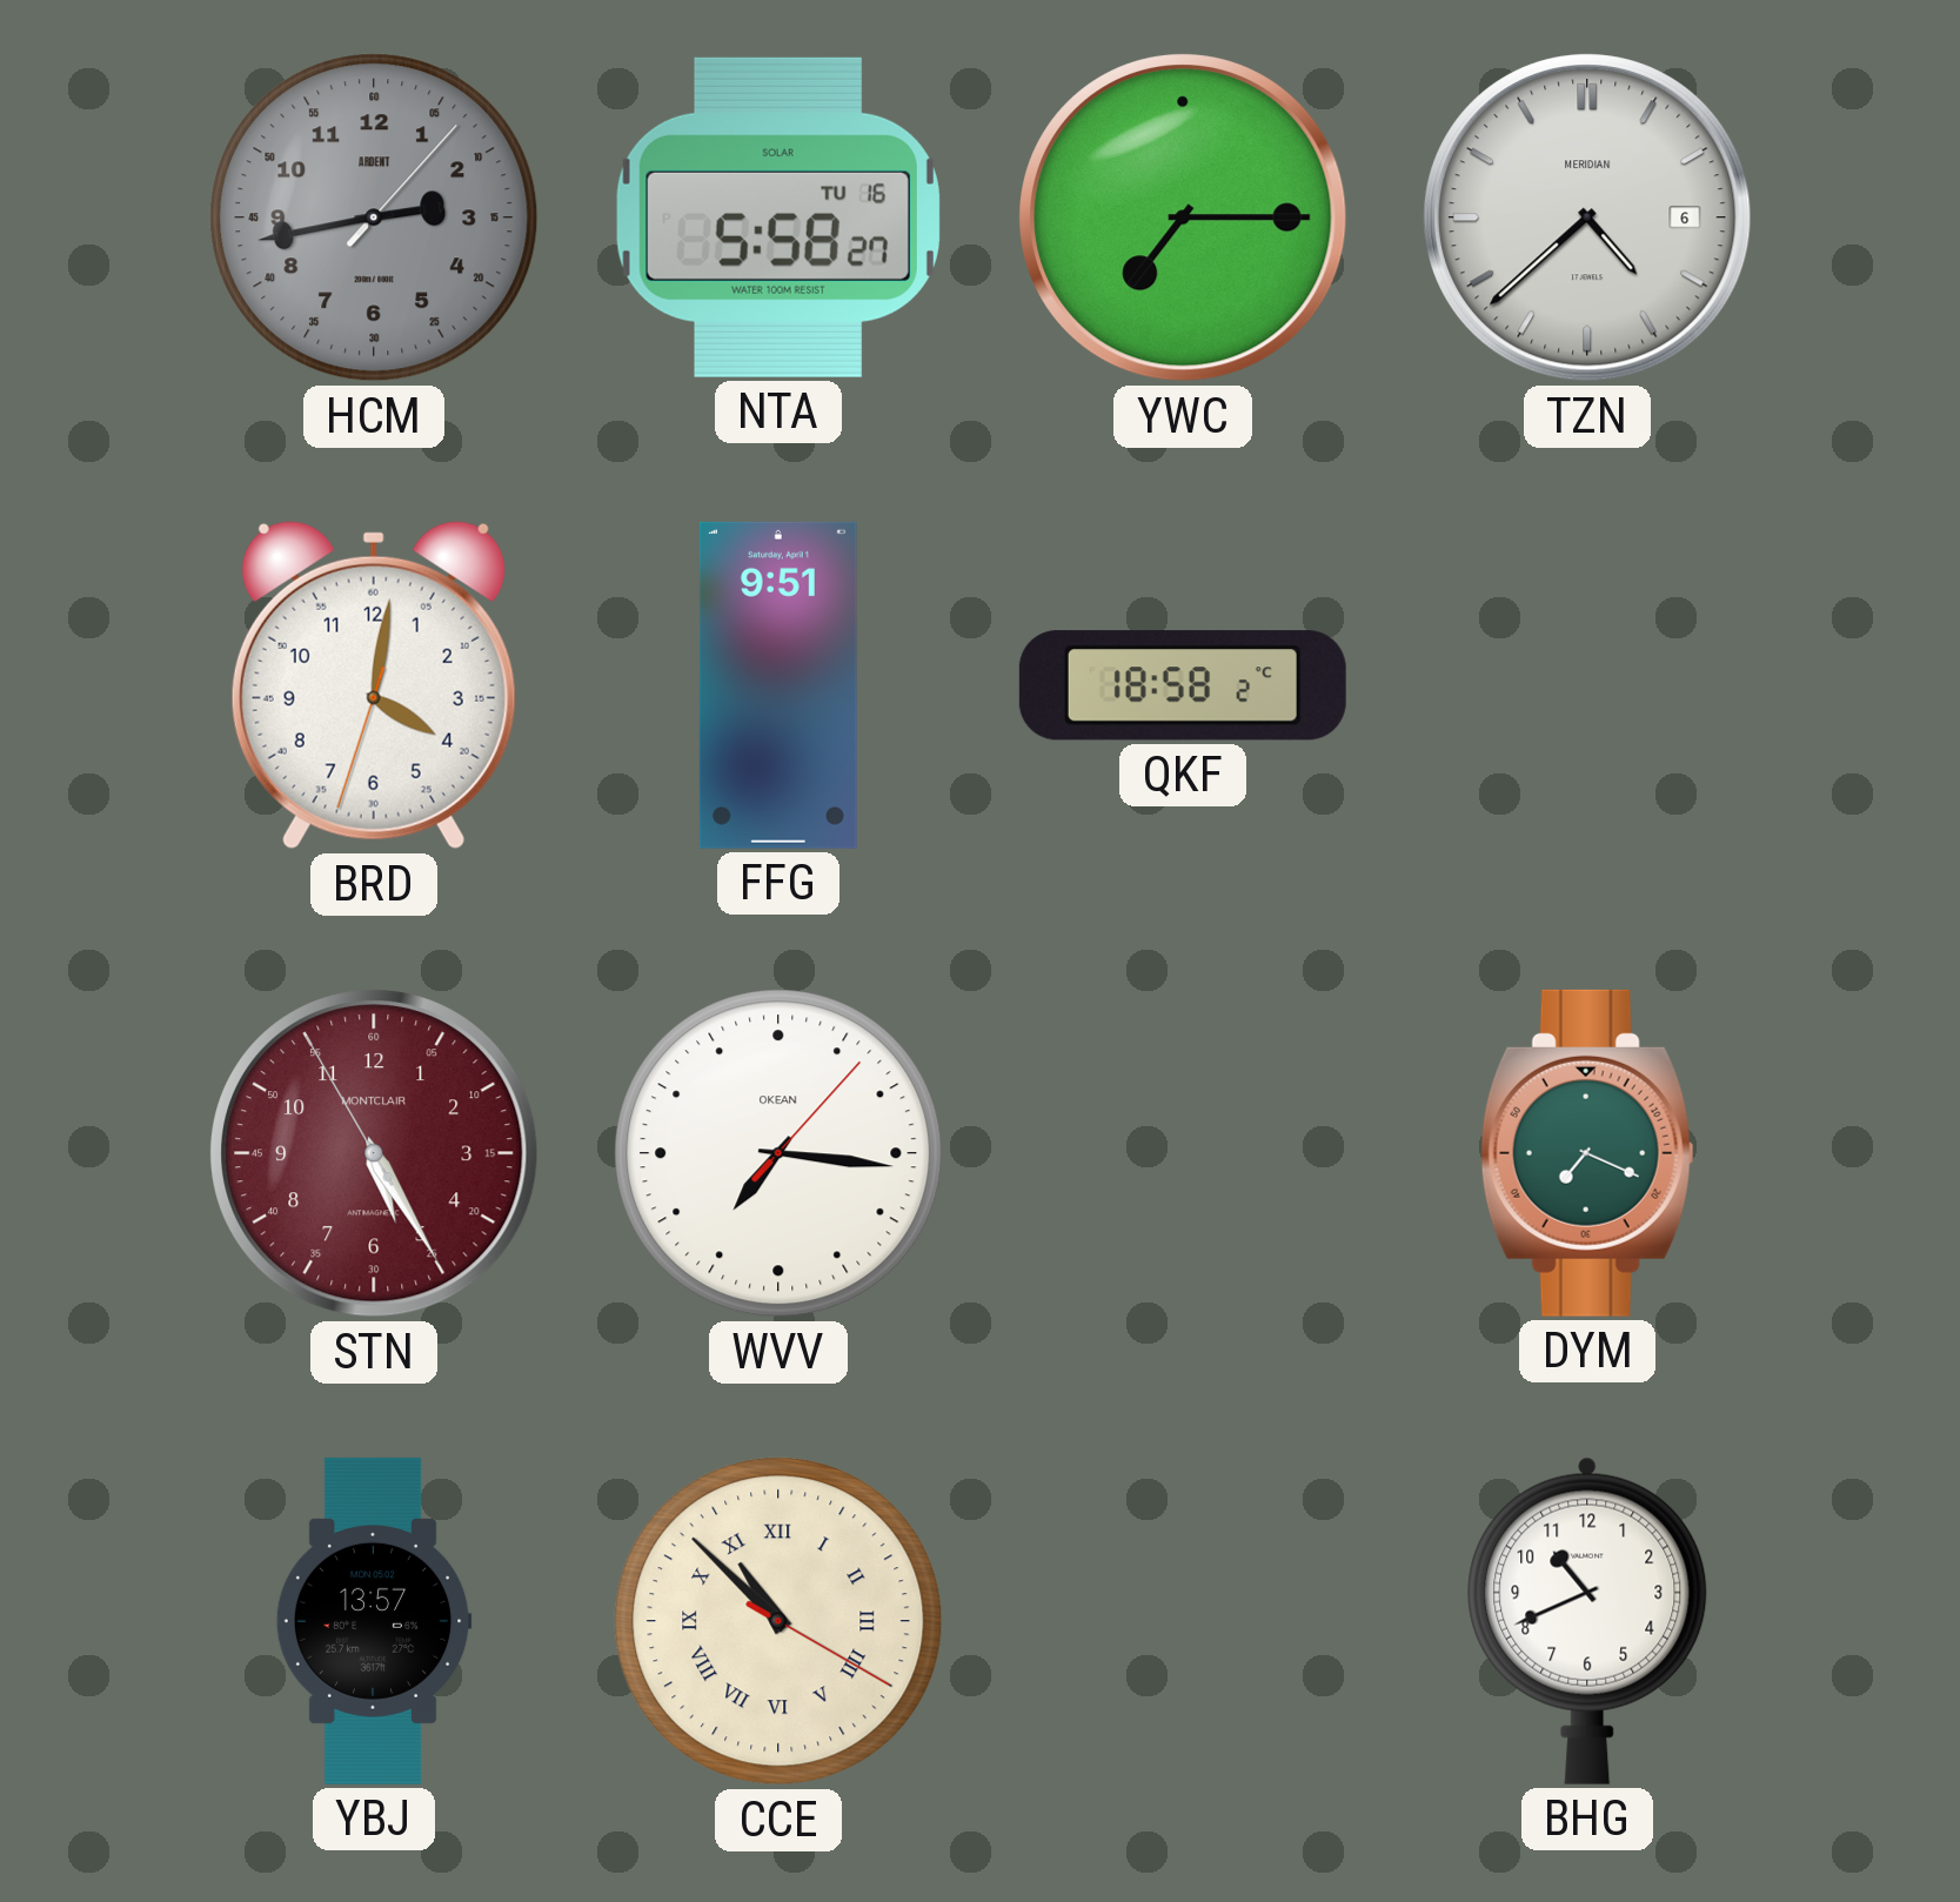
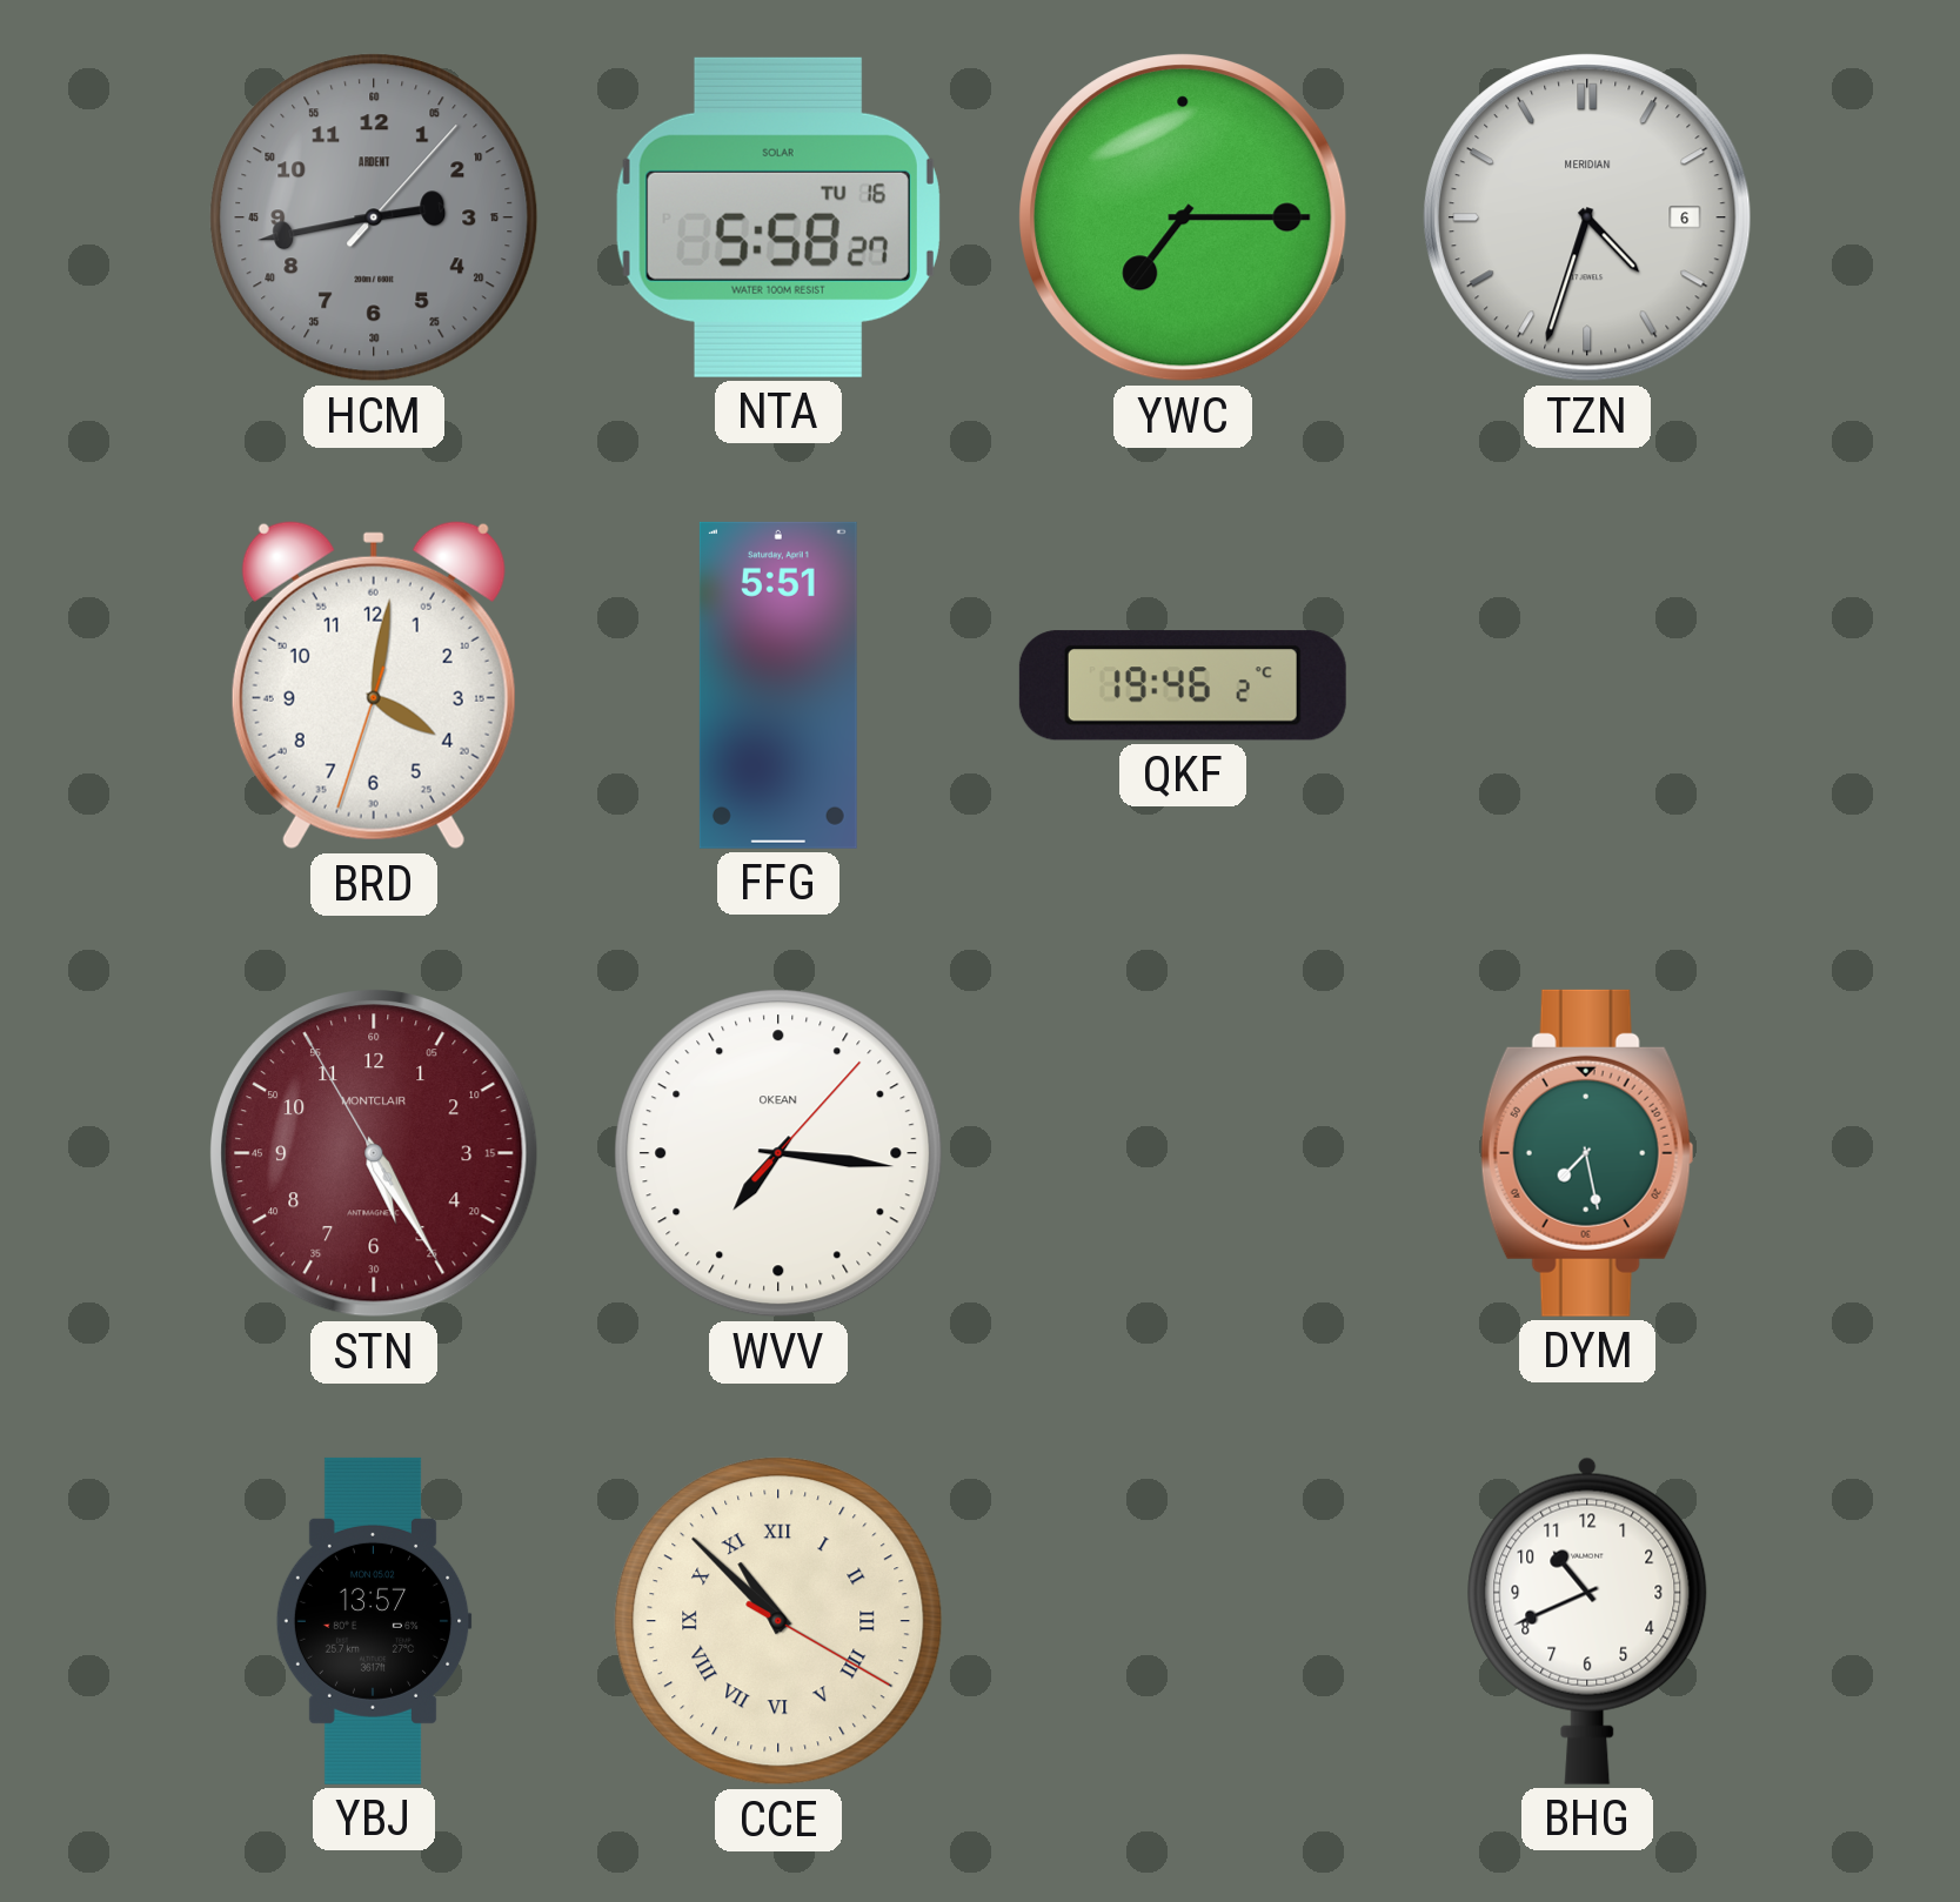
TZN: 4:38 -> 4:33 (1587, 217)
FFG: 9:51 -> 5:51 (778, 685)
QKF: 18:58 -> 19:46 (1183, 685)
DYM: 7:19 -> 7:28 (1587, 1153)
